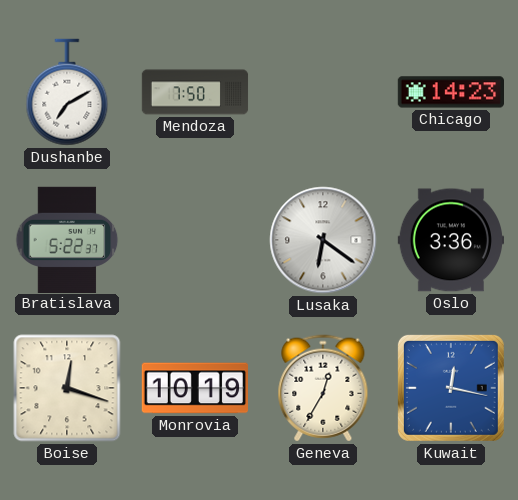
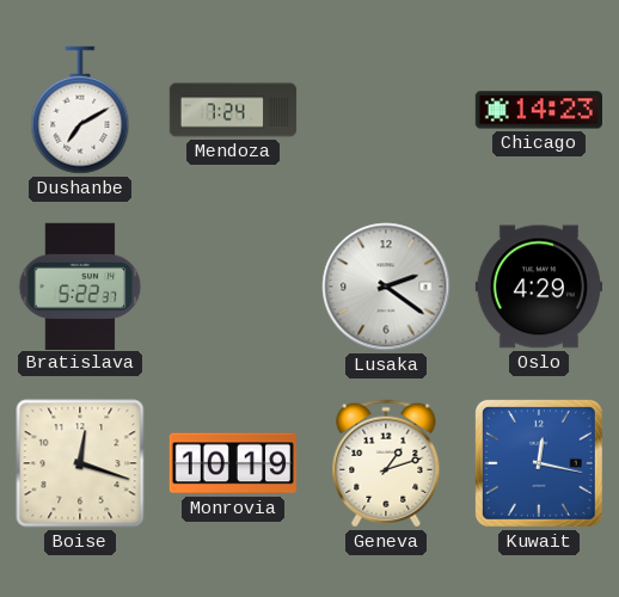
Mendoza: 7:50 -> 7:24 (233, 110)
Lusaka: 6:21 -> 2:21 (386, 287)
Oslo: 3:36 -> 4:29 (538, 287)
Geneva: 12:35 -> 1:12 (386, 463)
